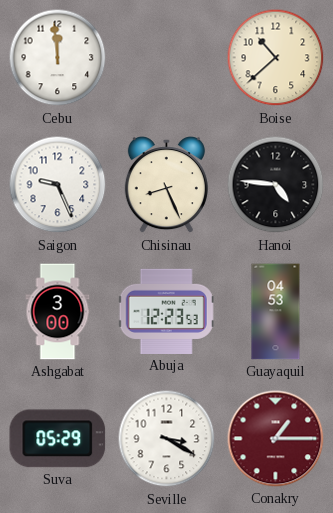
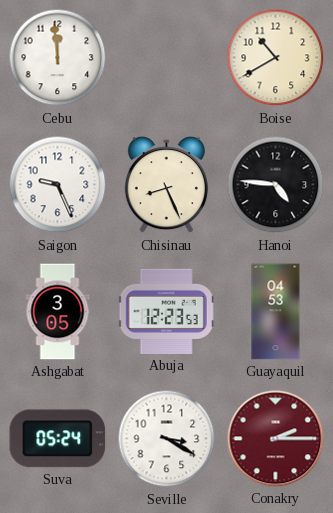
Boise: 10:38 -> 10:40 (276, 58)
Ashgabat: 3:00 -> 3:05 (58, 312)
Suva: 05:29 -> 05:24 (58, 439)
Conakry: 1:15 -> 2:15 (276, 439)
